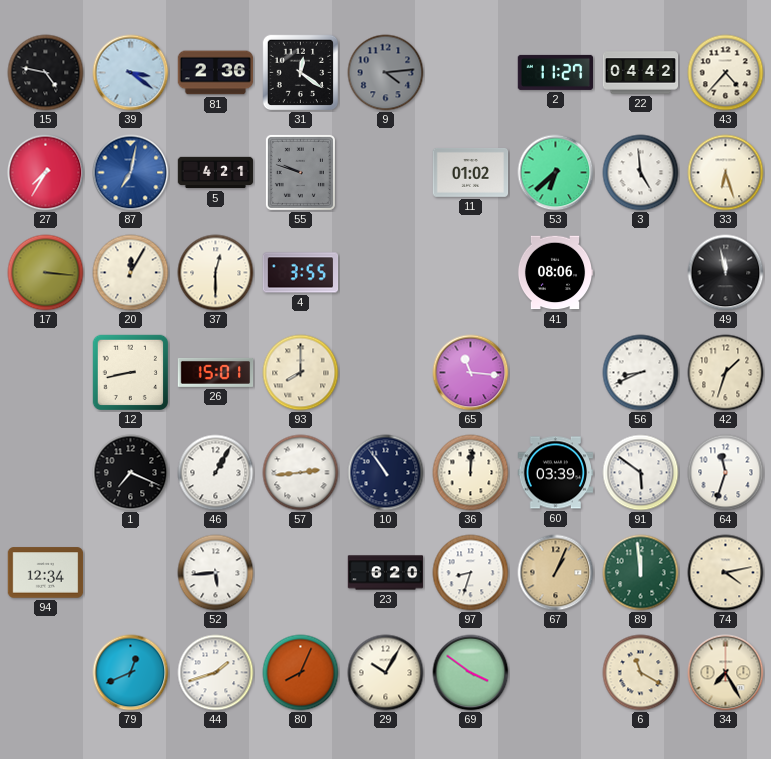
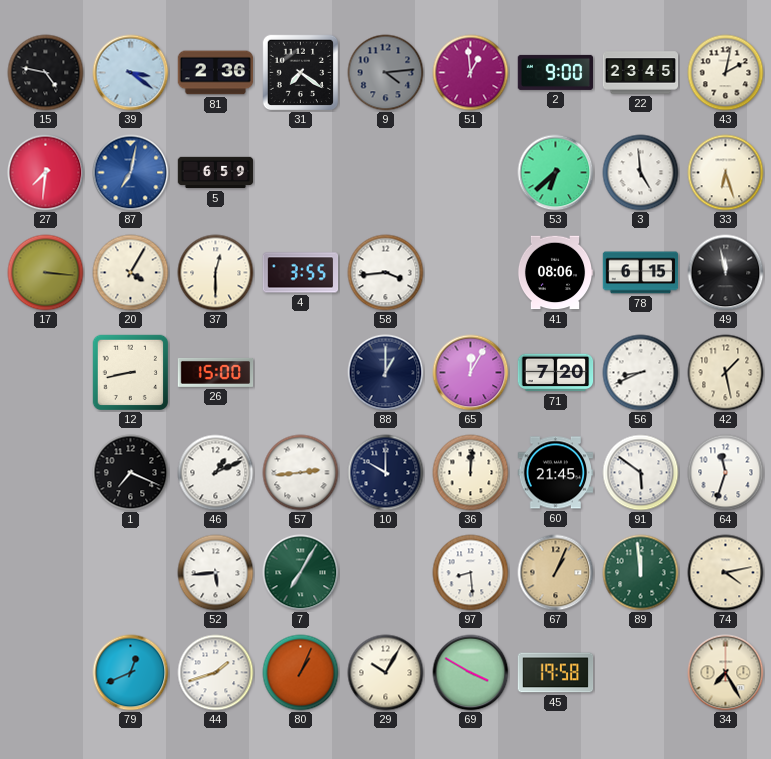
31: 12:21 -> 7:21 (300, 72)
51: none -> 12:59 (471, 73)
2: 11:27 -> 9:00 (556, 72)
22: 04:42 -> 23:45 (641, 73)
43: 4:37 -> 2:02 (726, 73)
27: 7:35 -> 7:31 (46, 173)
5: 4:21 -> 6:59 (216, 173)
55: 9:48 -> none (300, 172)
11: 01:02 -> none (471, 173)
20: 12:05 -> 4:05 (131, 273)
58: none -> 3:44 (386, 273)
78: none -> 6:15 (641, 273)
26: 15:01 -> 15:00 (216, 372)
93: 8:00 -> none (301, 373)
88: none -> 1:00 (386, 373)
65: 11:16 -> 12:05 (471, 373)
71: none -> 7:20 (556, 373)
42: 1:33 -> 1:28 (726, 373)
46: 1:05 -> 1:11 (216, 473)
10: 10:54 -> 10:00 (386, 473)
60: 03:39 -> 21:45 (556, 473)
94: 12:34 -> none (46, 573)
7: none -> 7:05 (301, 573)
23: 6:20 -> none (386, 573)
97: 8:33 -> 8:29 (471, 573)
80: 8:04 -> 1:04 (301, 673)
69: 3:51 -> 3:50 (471, 673)
45: none -> 19:58 (556, 673)
6: 11:20 -> none (641, 673)
